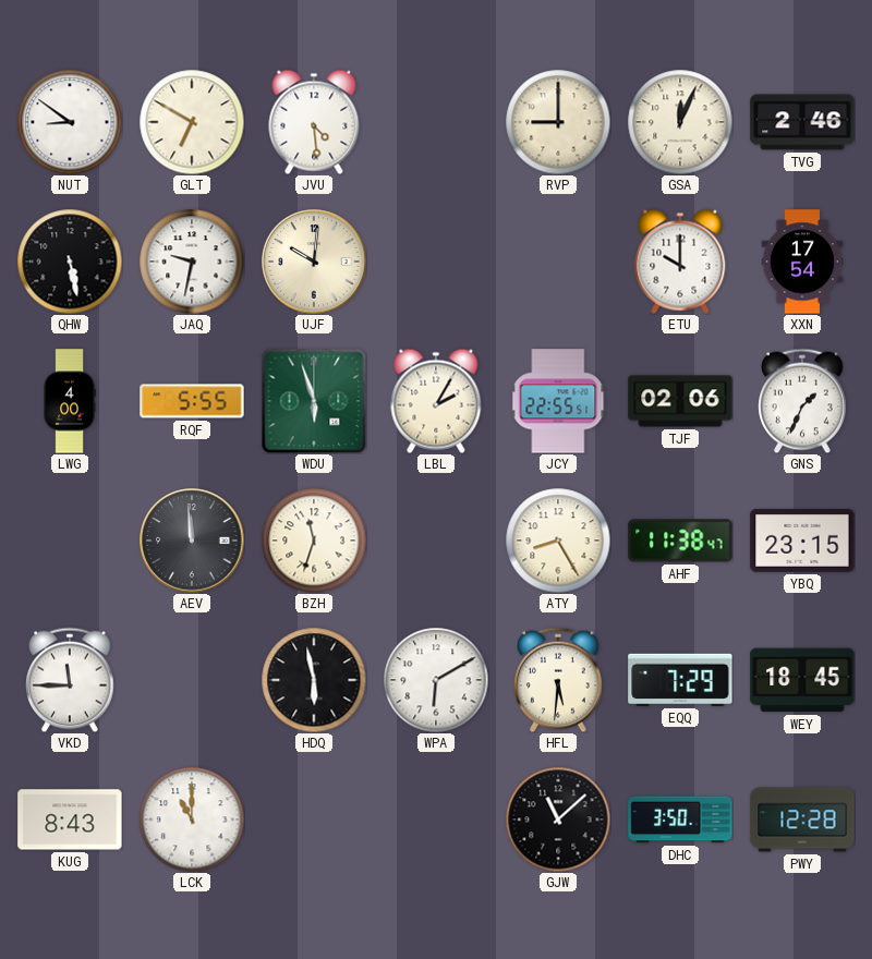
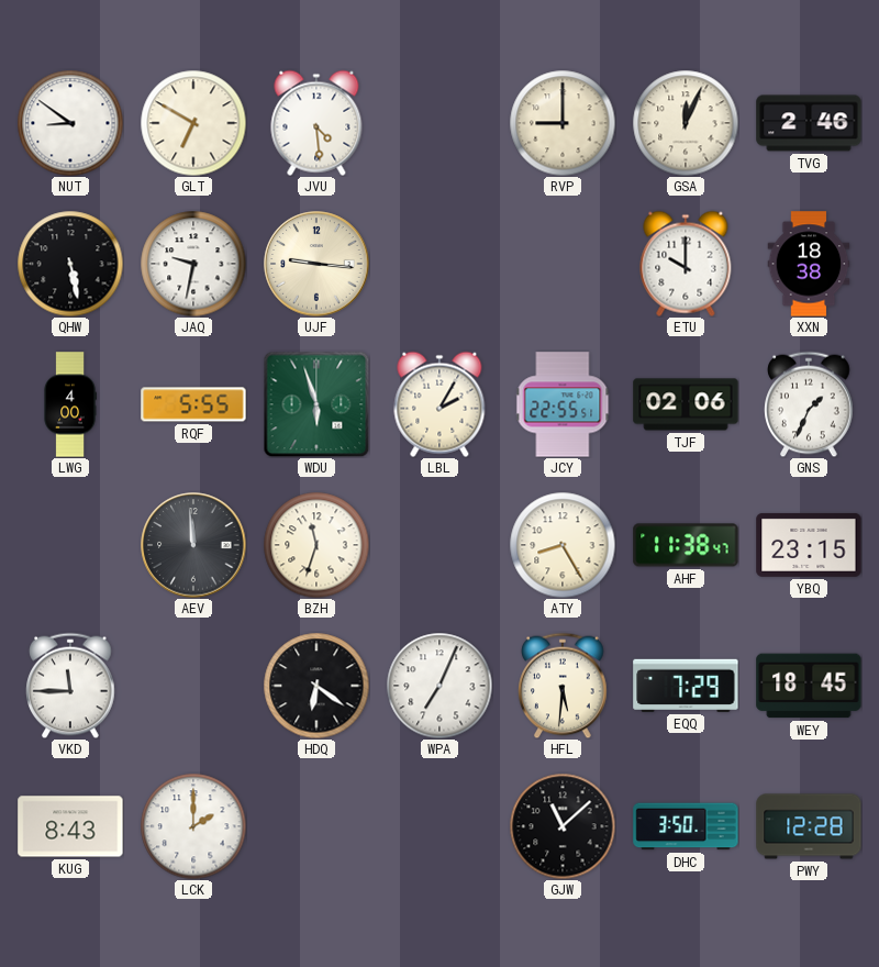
UJF: 10:01 -> 9:16 (316, 264)
XXN: 17:54 -> 18:38 (809, 264)
HDQ: 5:58 -> 6:21 (316, 686)
WPA: 6:10 -> 7:04 (439, 686)
LCK: 11:00 -> 2:00 (193, 826)
